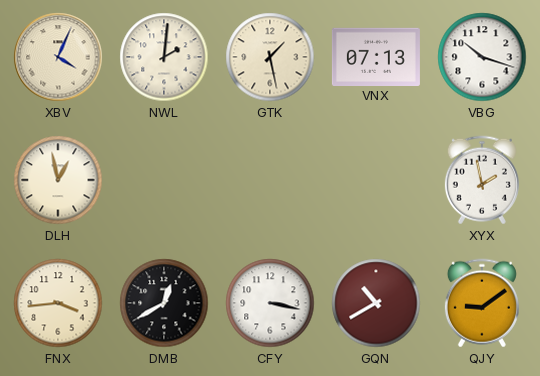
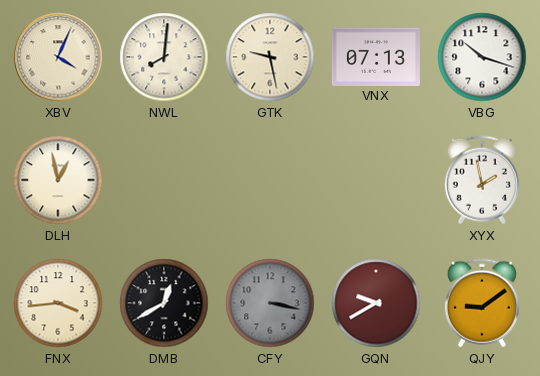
NWL: 2:01 -> 8:01 (164, 57)
GTK: 1:28 -> 9:28 (270, 57)
CFY dial: white -> grey (270, 303)
GQN: 10:40 -> 9:40 (376, 303)
